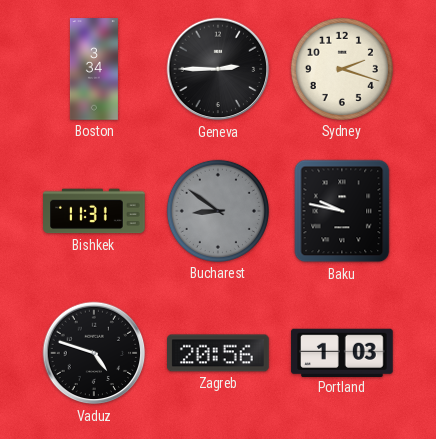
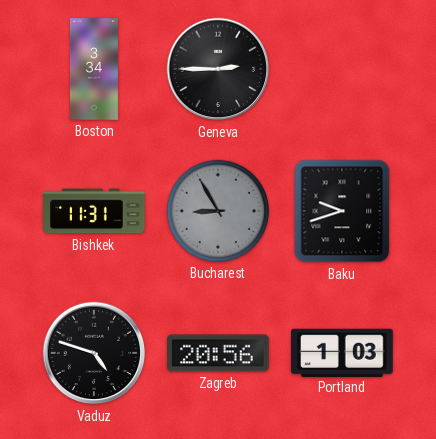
Sydney: 2:18 -> none (342, 69)
Bucharest: 8:51 -> 8:55 (218, 211)
Baku: 9:47 -> 9:42 (342, 211)
